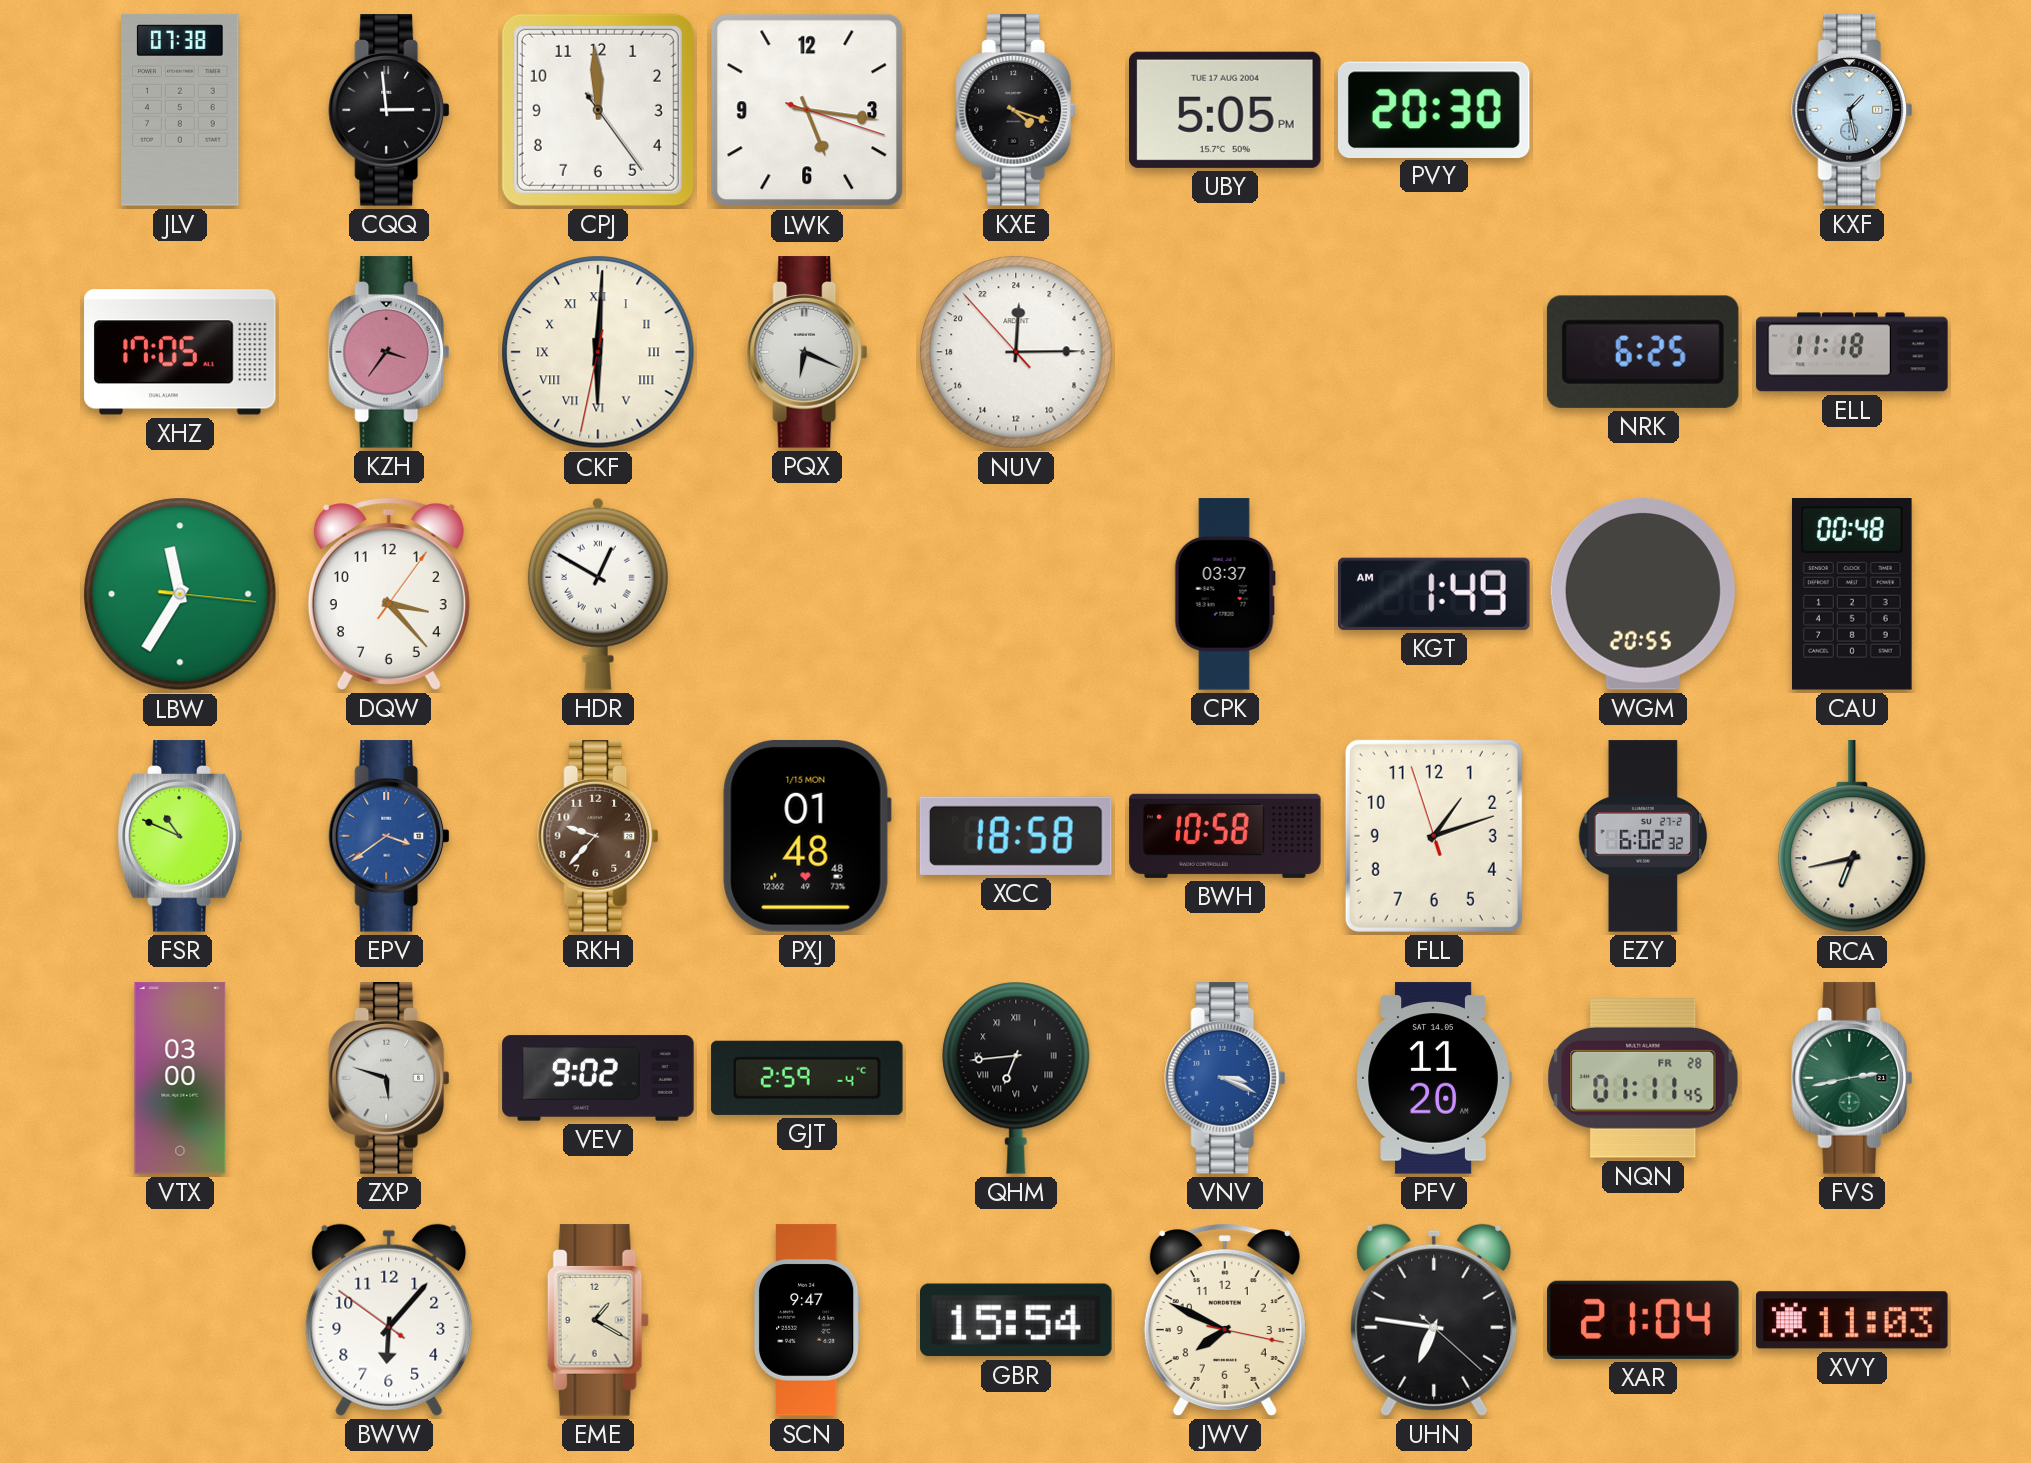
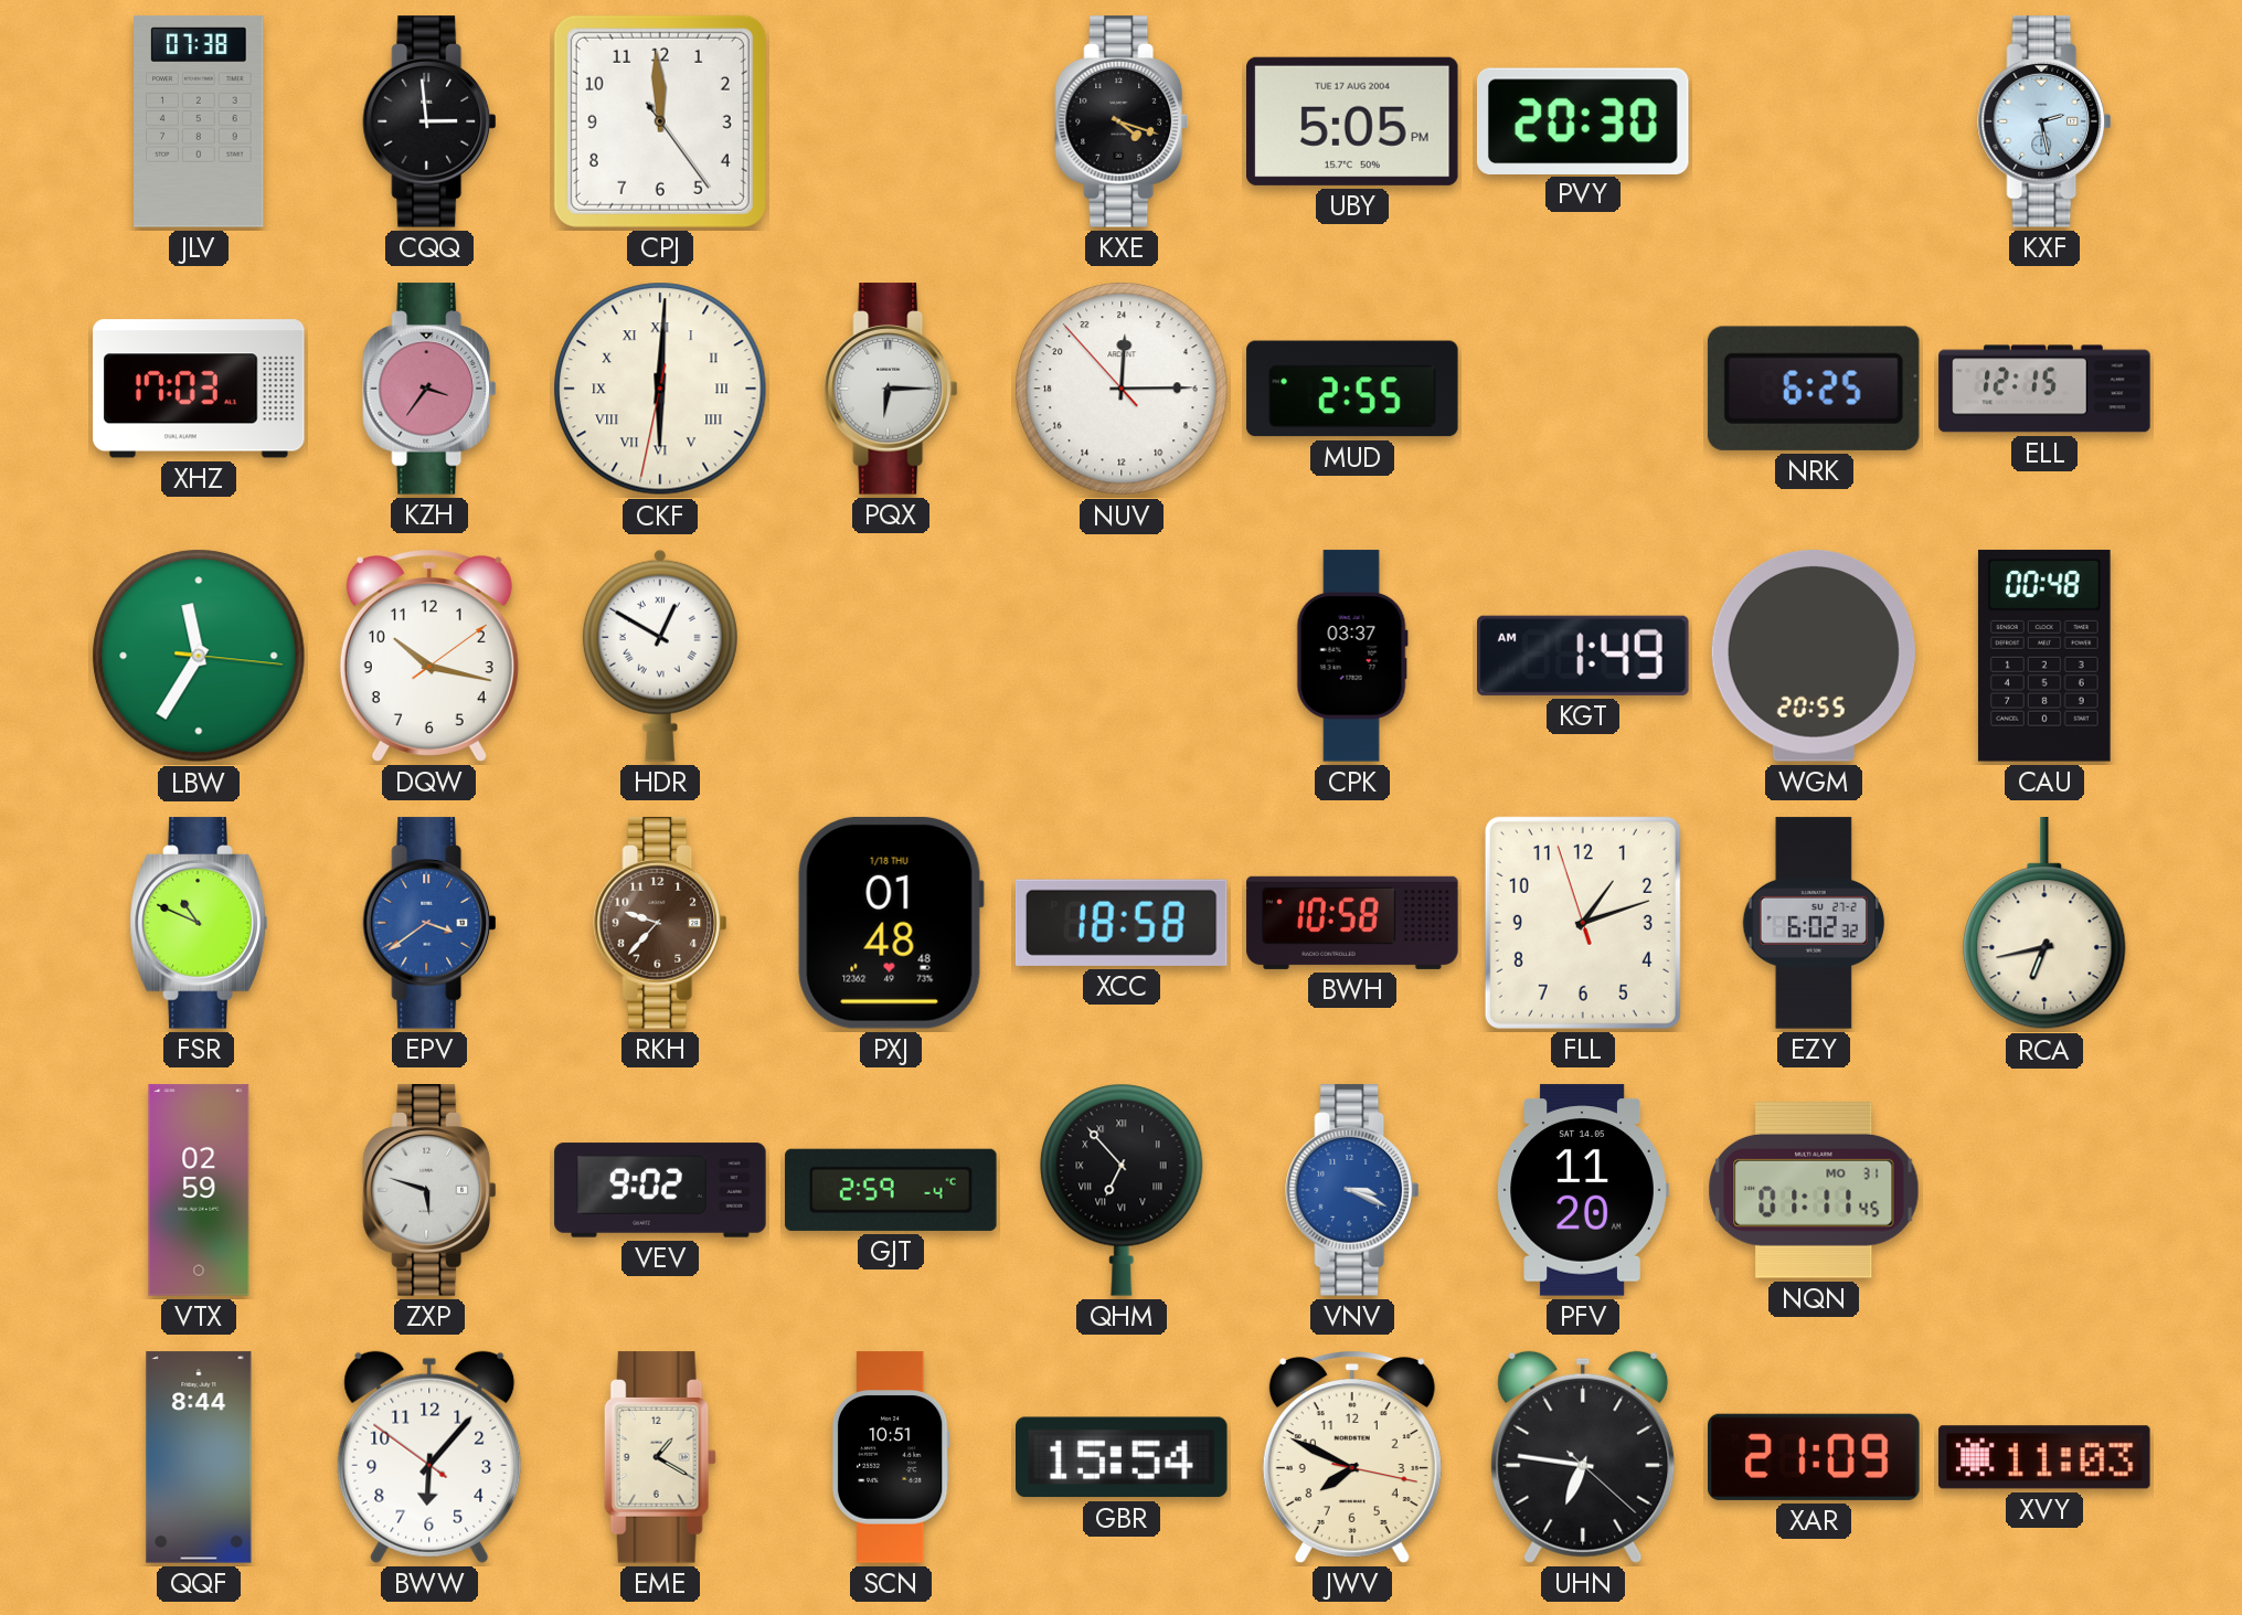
LWK: 5:16 -> none (807, 110)
KXF: 1:28 -> 2:28 (2044, 121)
XHZ: 17:05 -> 17:03 (199, 389)
PQX: 6:19 -> 6:15 (891, 389)
MUD: none -> 2:55 (1352, 389)
ELL: 11:18 -> 12:15 (2044, 389)
DQW: 3:23 -> 10:17 (429, 656)
PXJ date: 1/15 MON -> 1/18 THU (891, 923)
VTX: 03:00 -> 02:59 (199, 1190)
QHM: 6:44 -> 6:53 (1122, 1190)
NQN date: FR 28 -> MO 31 (1814, 1190)
FVS: 2:43 -> none (1852, 1078)
QQF: none -> 8:44 (199, 1457)
SCN: 9:47 -> 10:51 (891, 1457)
XAR: 21:04 -> 21:09 (1814, 1457)
